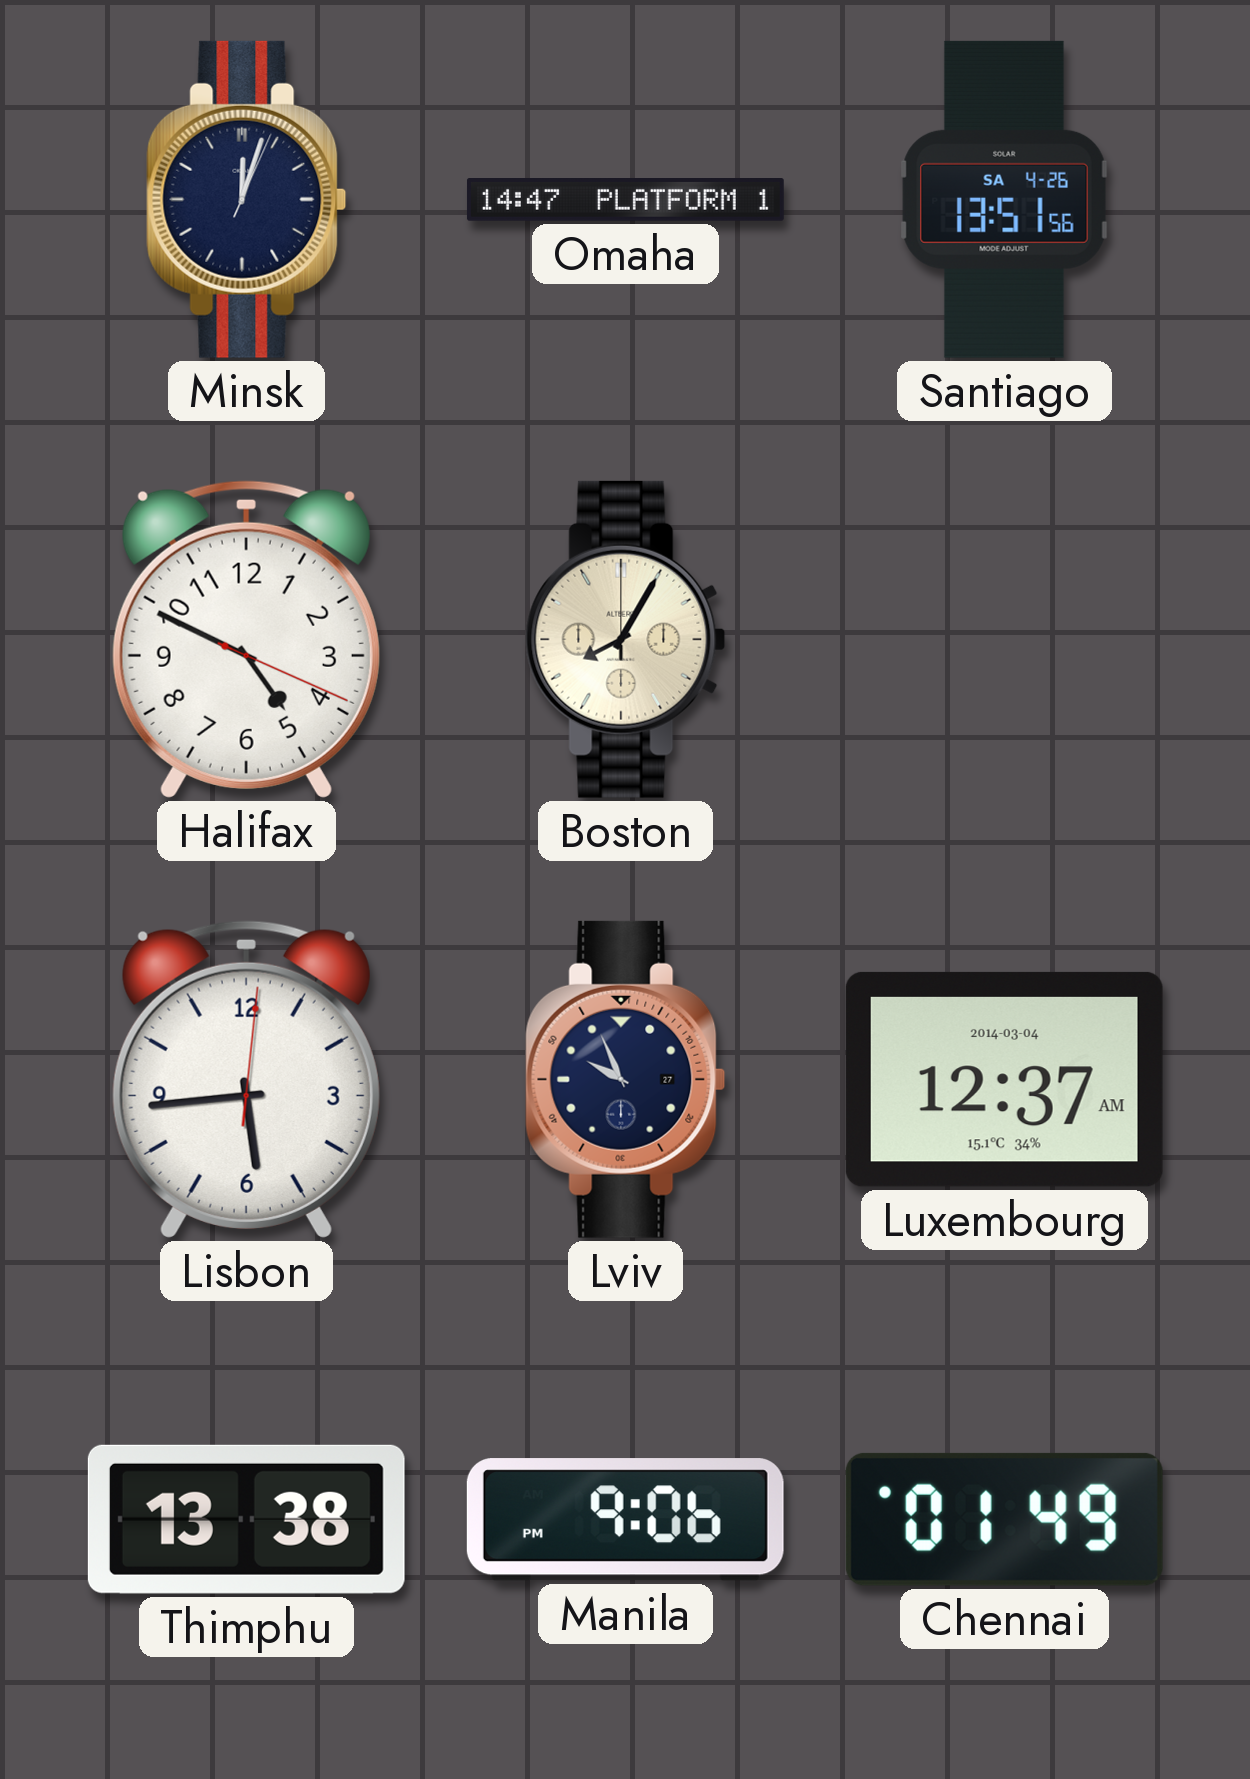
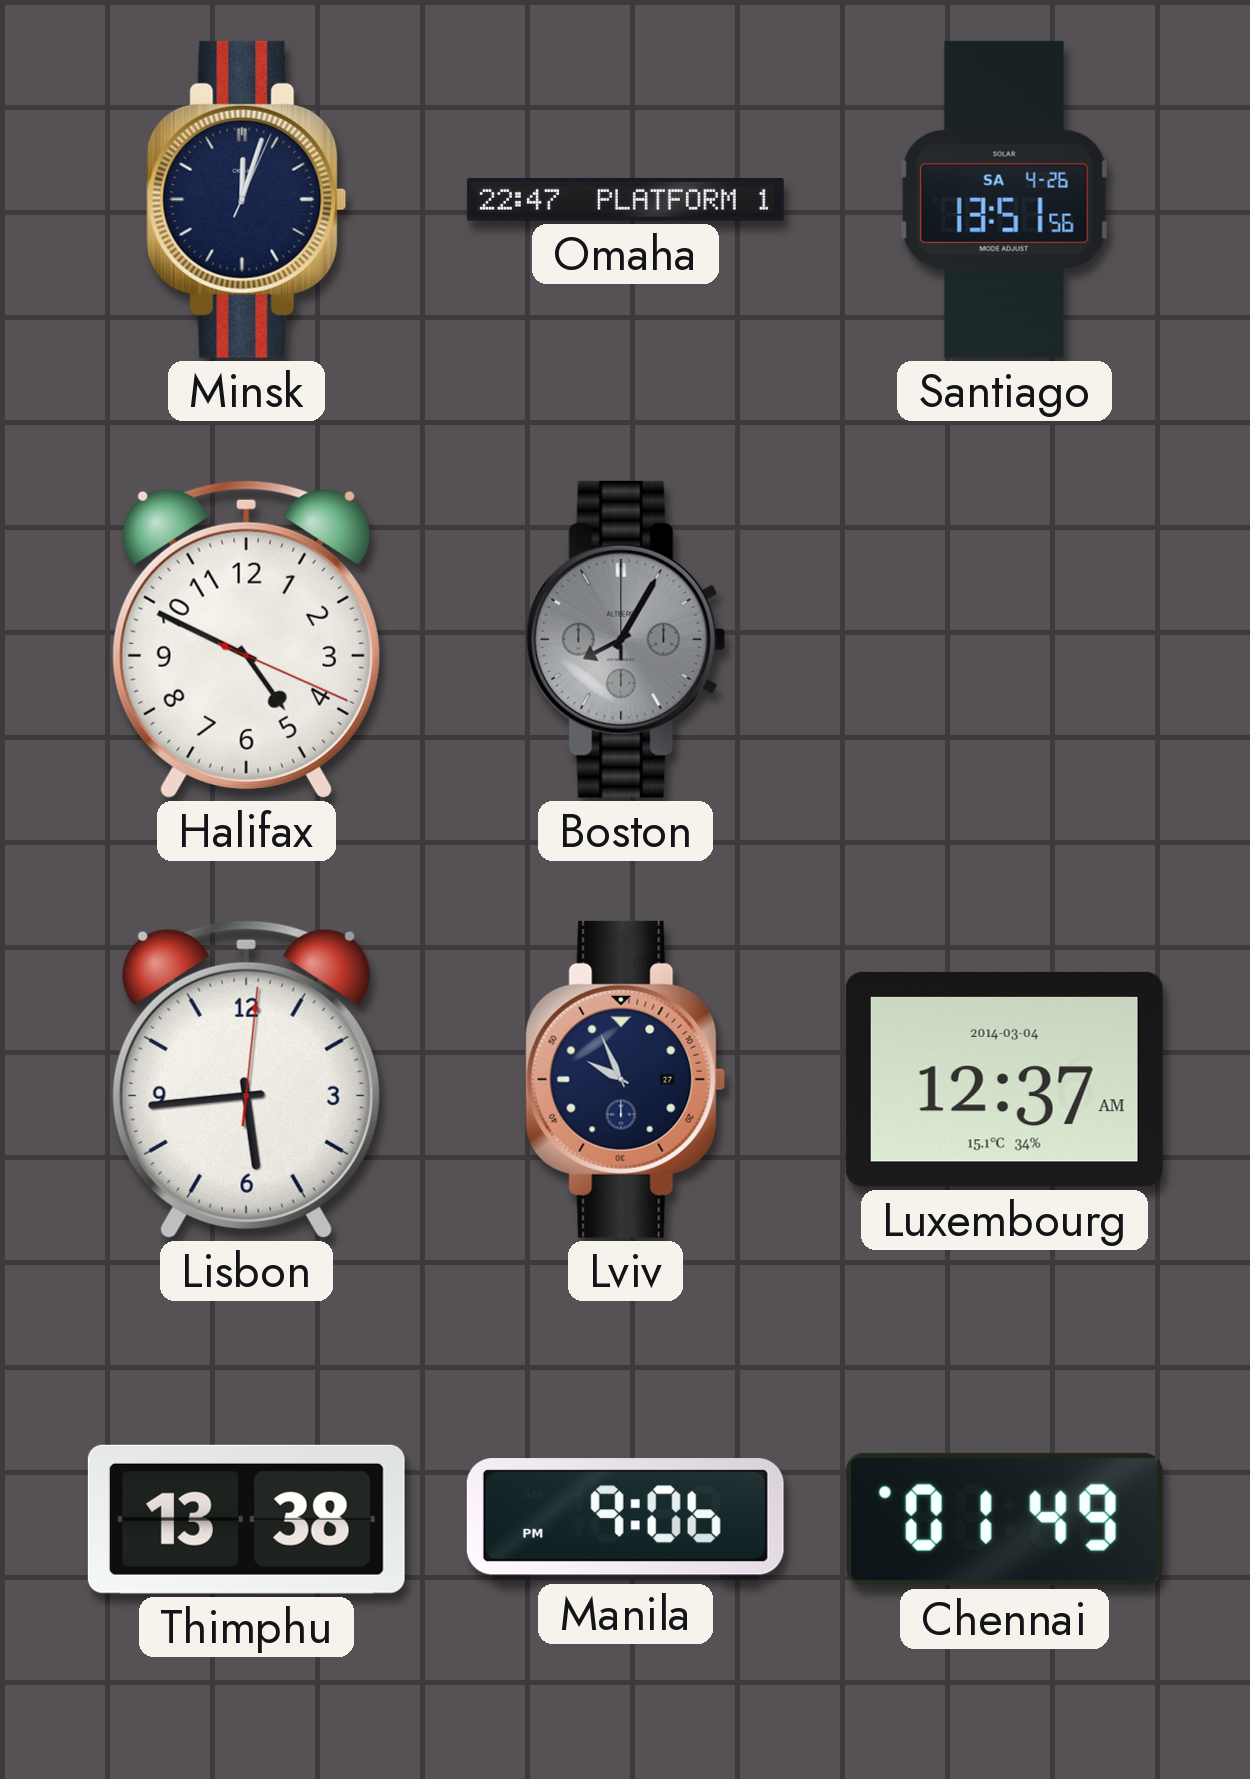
Omaha: 14:47 -> 22:47 (625, 200)
Boston dial: cream -> grey (626, 639)
